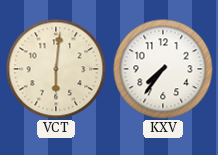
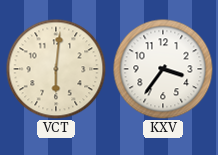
KXV: 7:36 -> 3:36 (163, 69)
